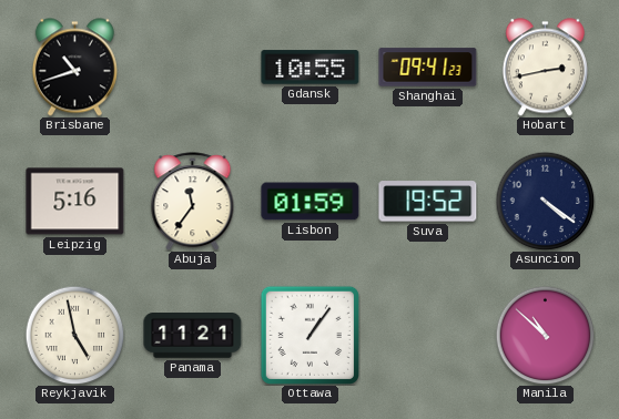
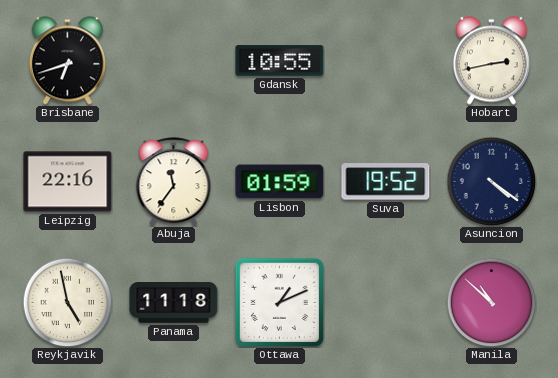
Brisbane: 10:42 -> 6:42 (67, 61)
Shanghai: 09:41 -> none (428, 68)
Leipzig: 5:16 -> 22:16 (68, 182)
Panama: 11:21 -> 11:18 (174, 303)
Ottawa: 1:06 -> 1:11 (279, 302)
